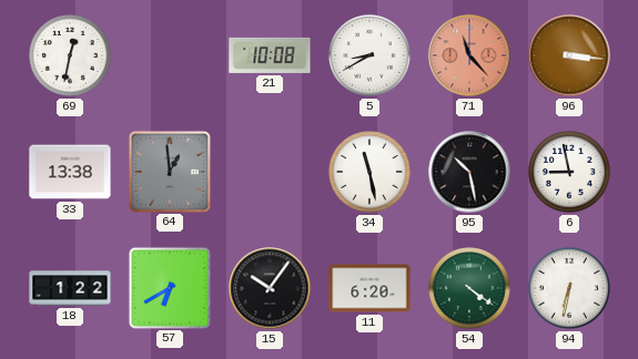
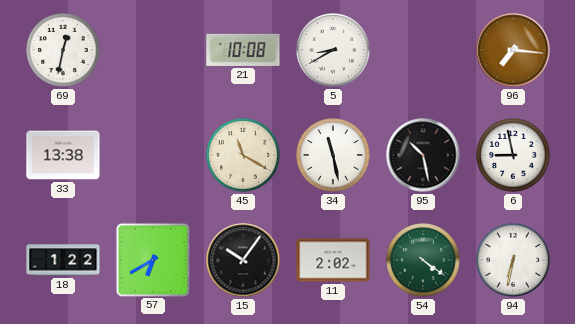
71: 11:23 -> none (469, 55)
96: 3:16 -> 7:16 (513, 50)
64: 12:59 -> none (169, 171)
45: none -> 11:20 (243, 155)
11: 6:20 -> 2:02 (333, 260)
